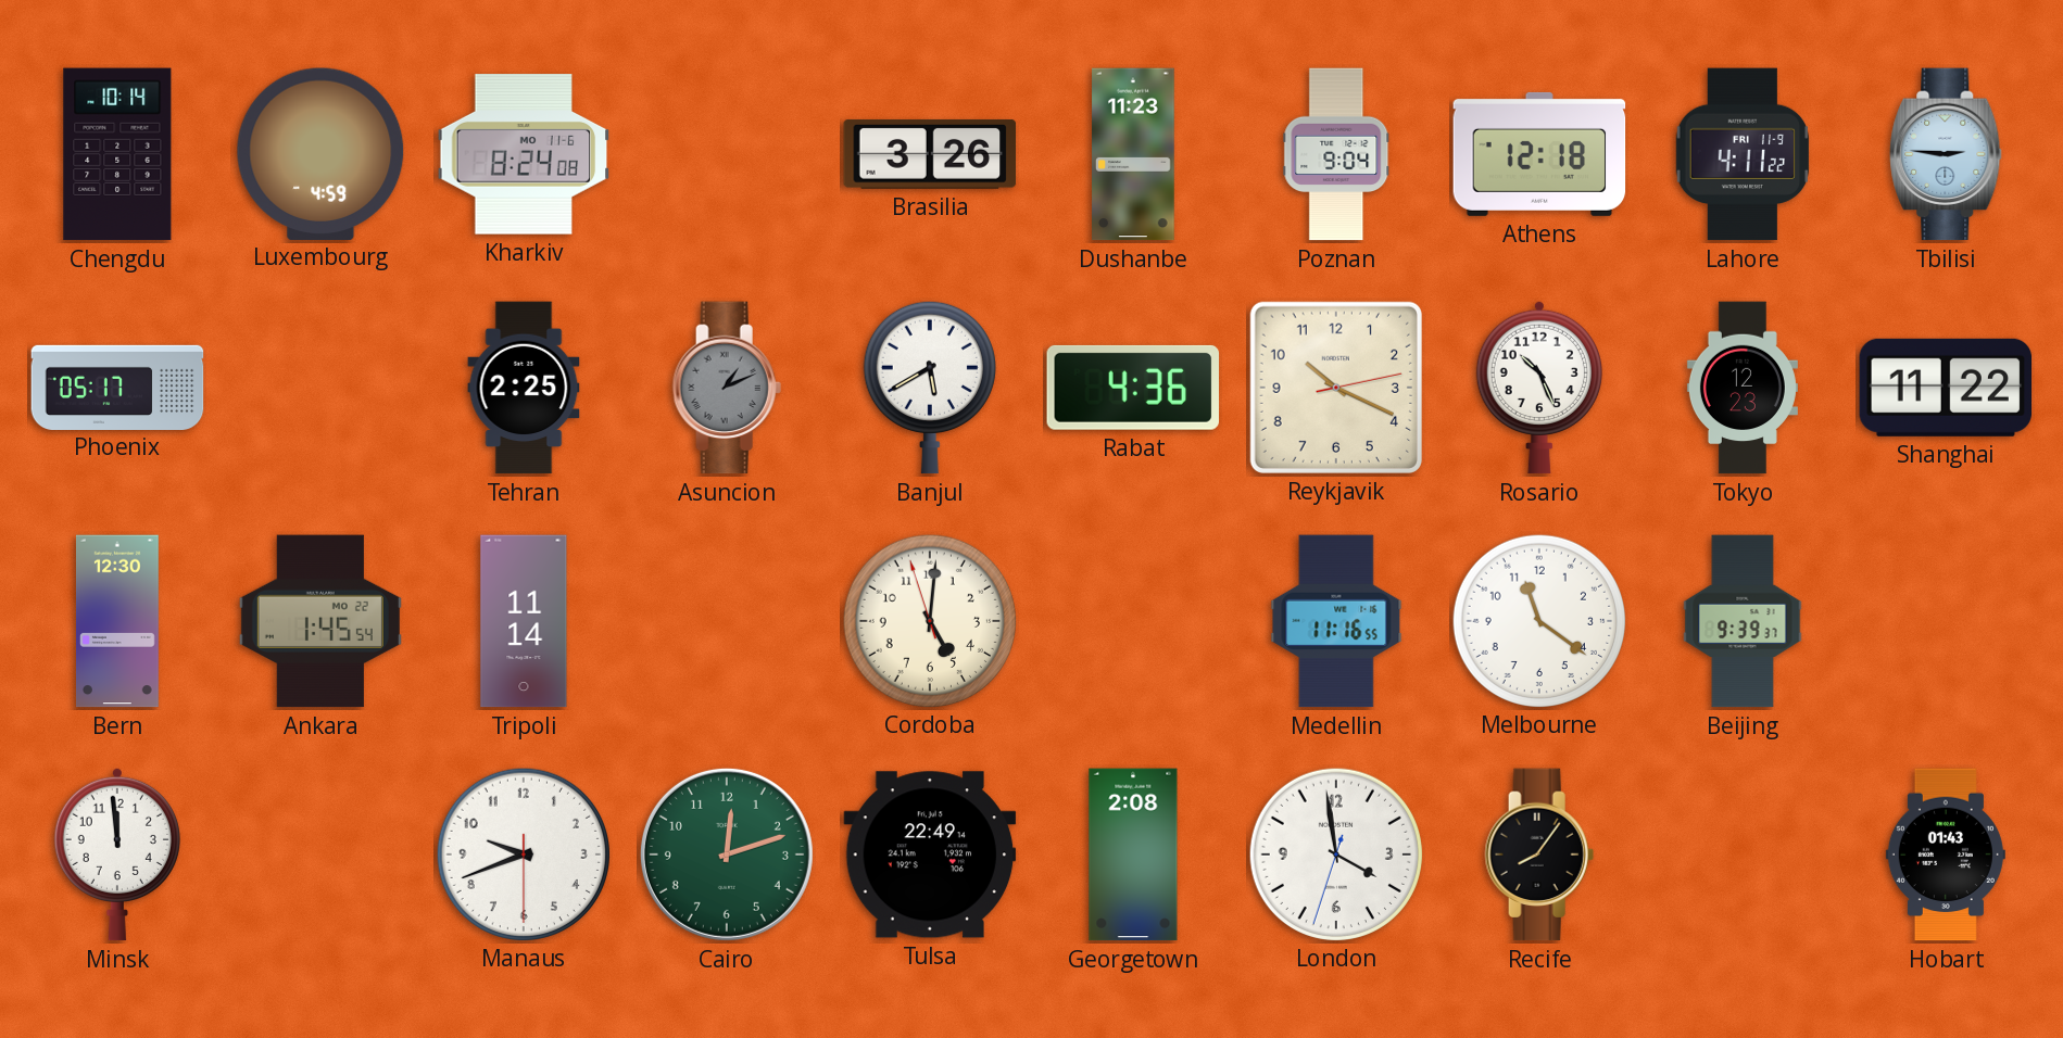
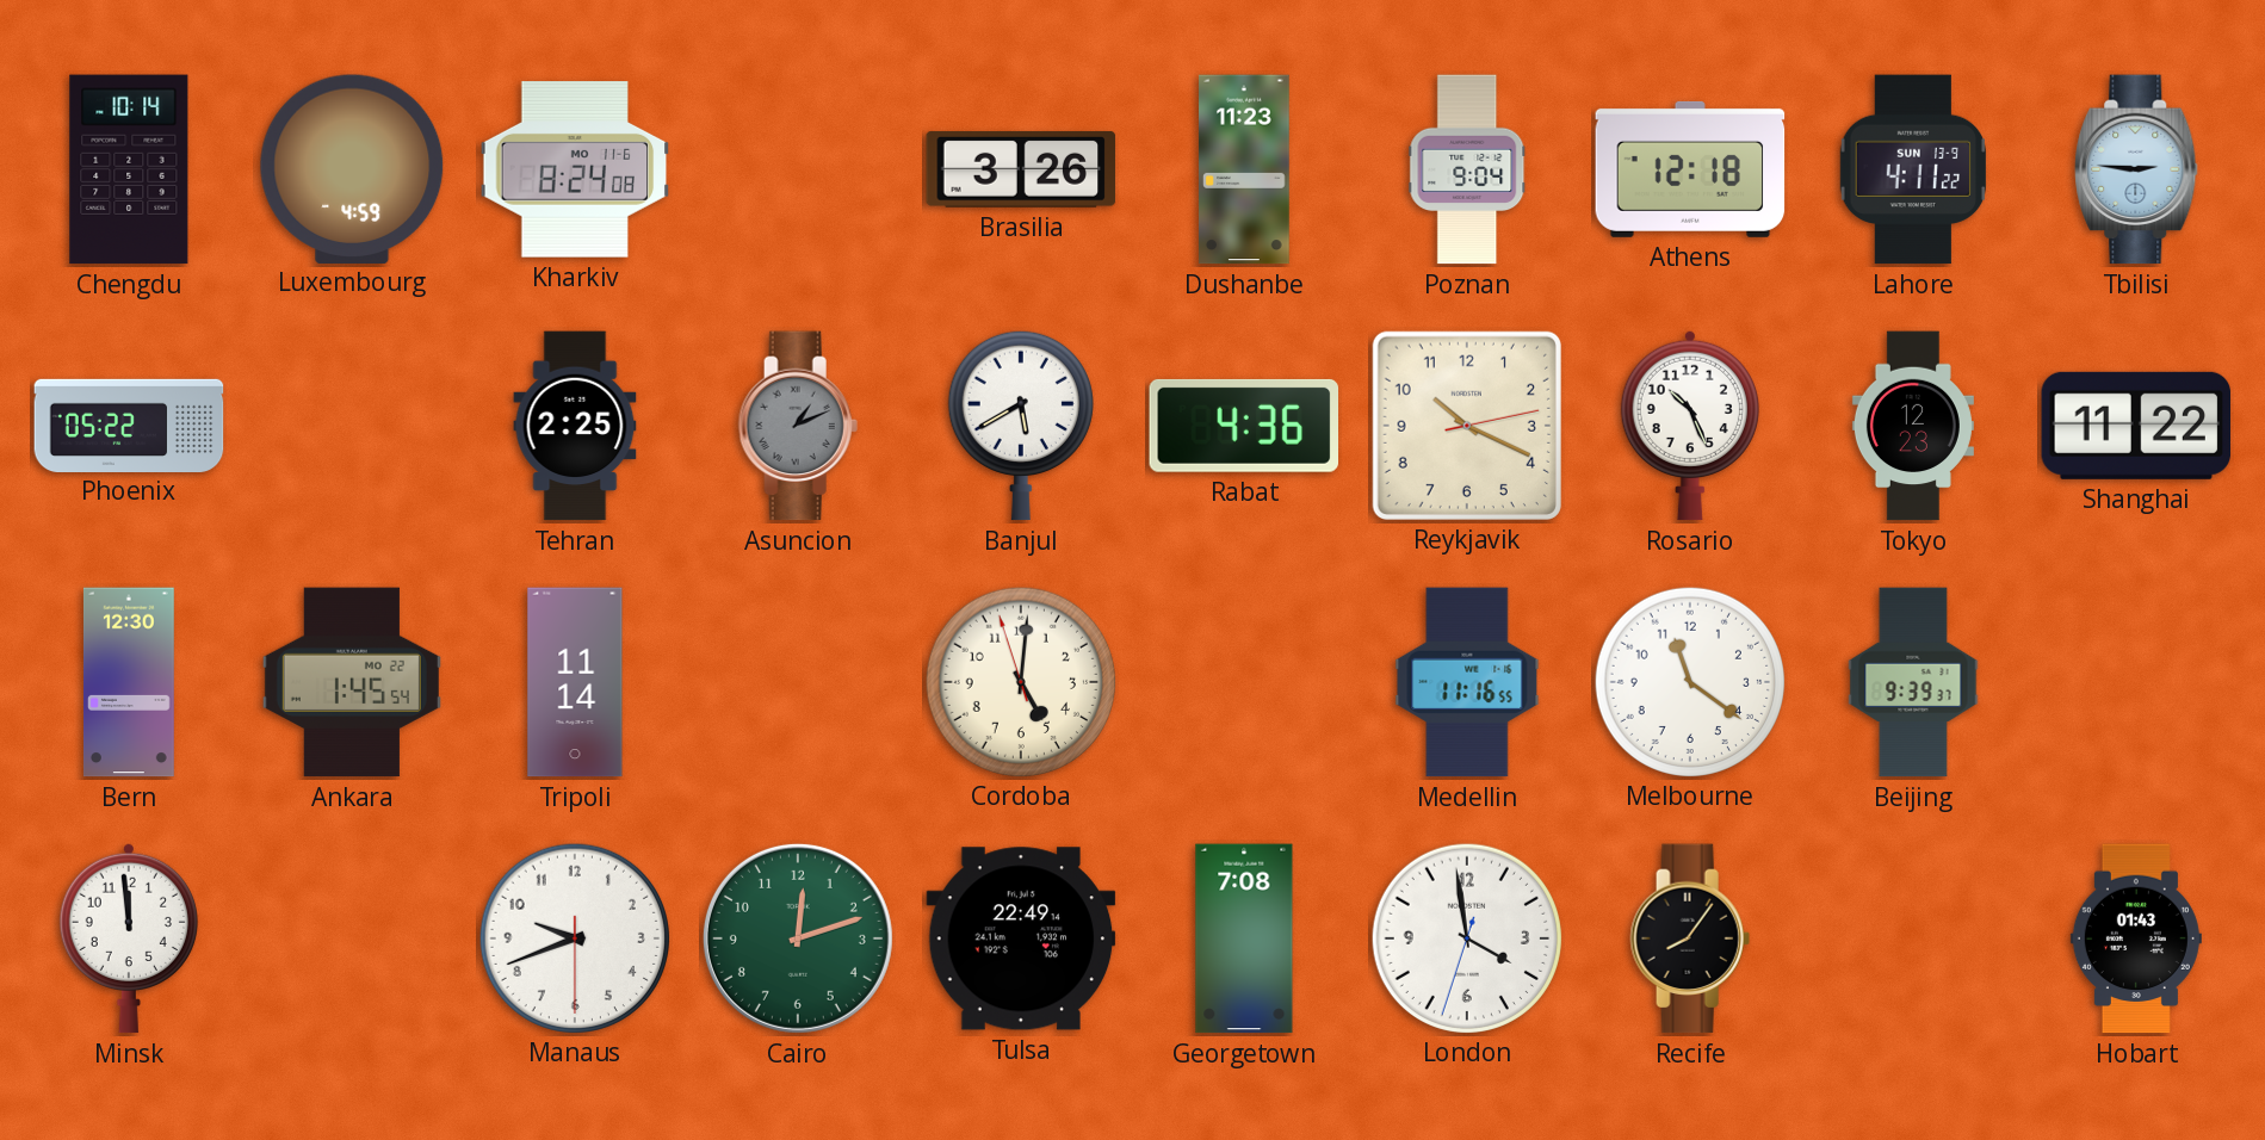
Lahore date: FRI 11-9 -> SUN 13-9 (1913, 169)
Phoenix: 05:17 -> 05:22 (129, 425)
Georgetown: 2:08 -> 7:08 (1244, 938)
